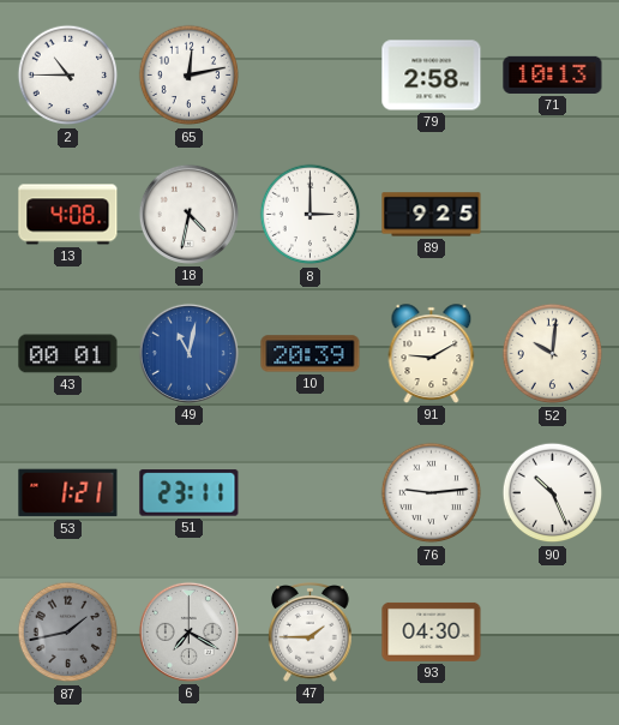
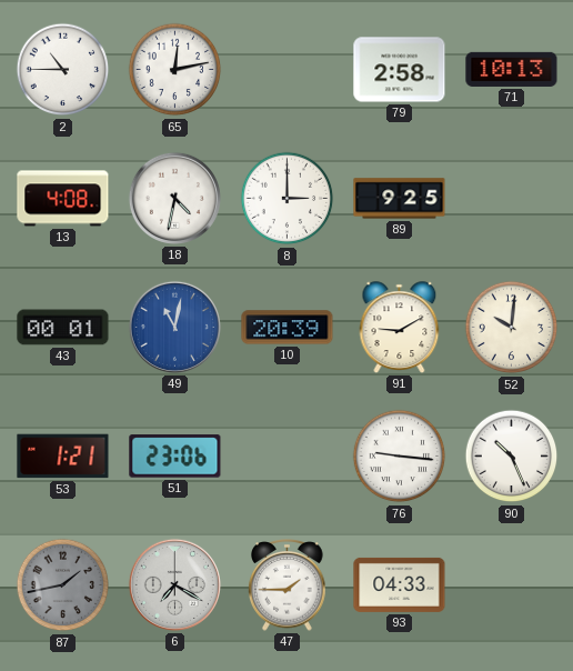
51: 23:11 -> 23:06 (175, 457)
76: 9:14 -> 9:16 (400, 457)
93: 04:30 -> 04:33 (400, 584)
